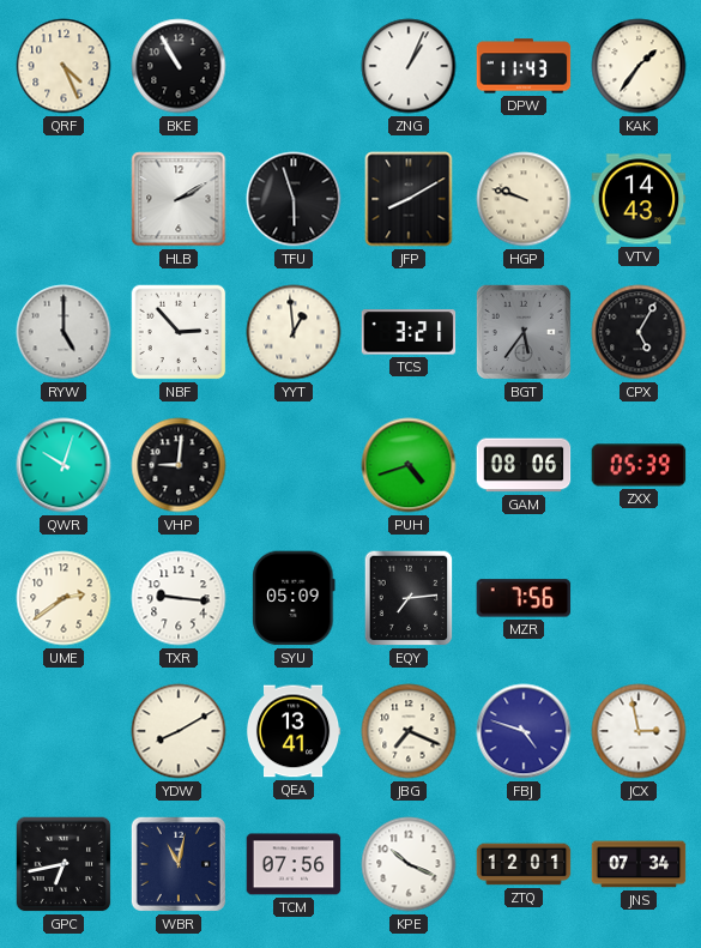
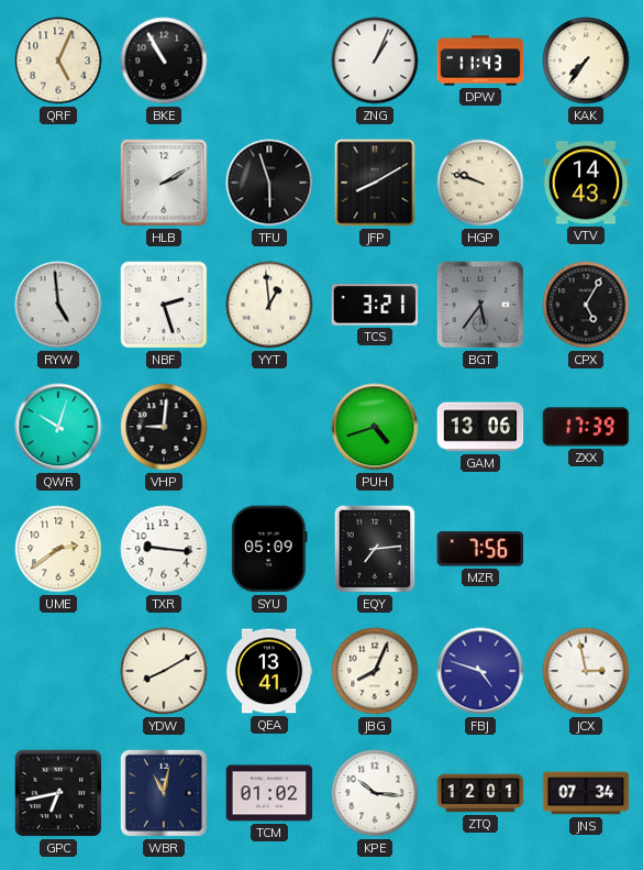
QRF: 4:26 -> 5:04 (58, 60)
KAK: 1:36 -> 7:36 (586, 60)
RYW: 5:00 -> 4:59 (58, 305)
NBF: 2:53 -> 2:27 (164, 305)
GAM: 08:06 -> 13:06 (480, 427)
ZXX: 05:39 -> 17:39 (586, 427)
JBG: 7:19 -> 8:04 (375, 671)
TCM: 07:56 -> 01:02 (269, 793)
KPE: 10:19 -> 10:16 (375, 793)
